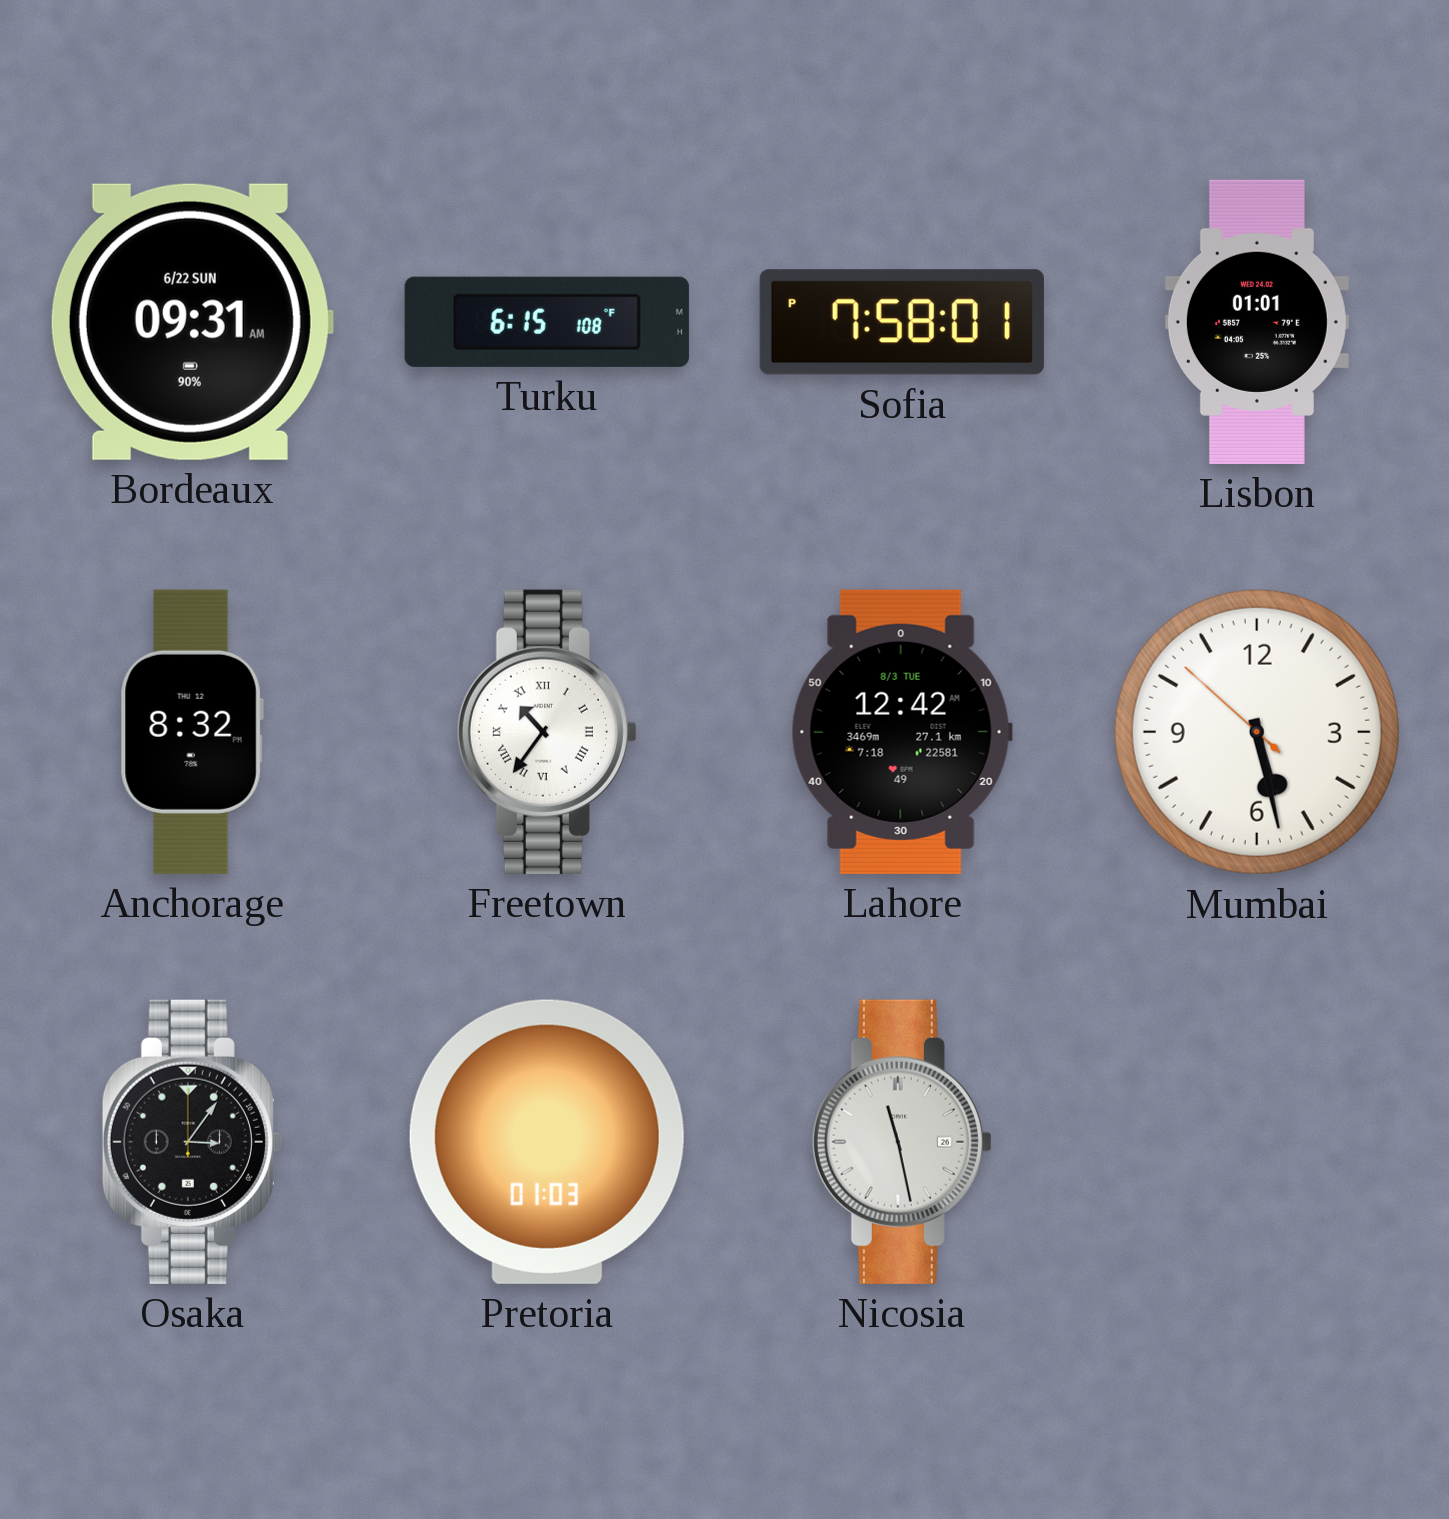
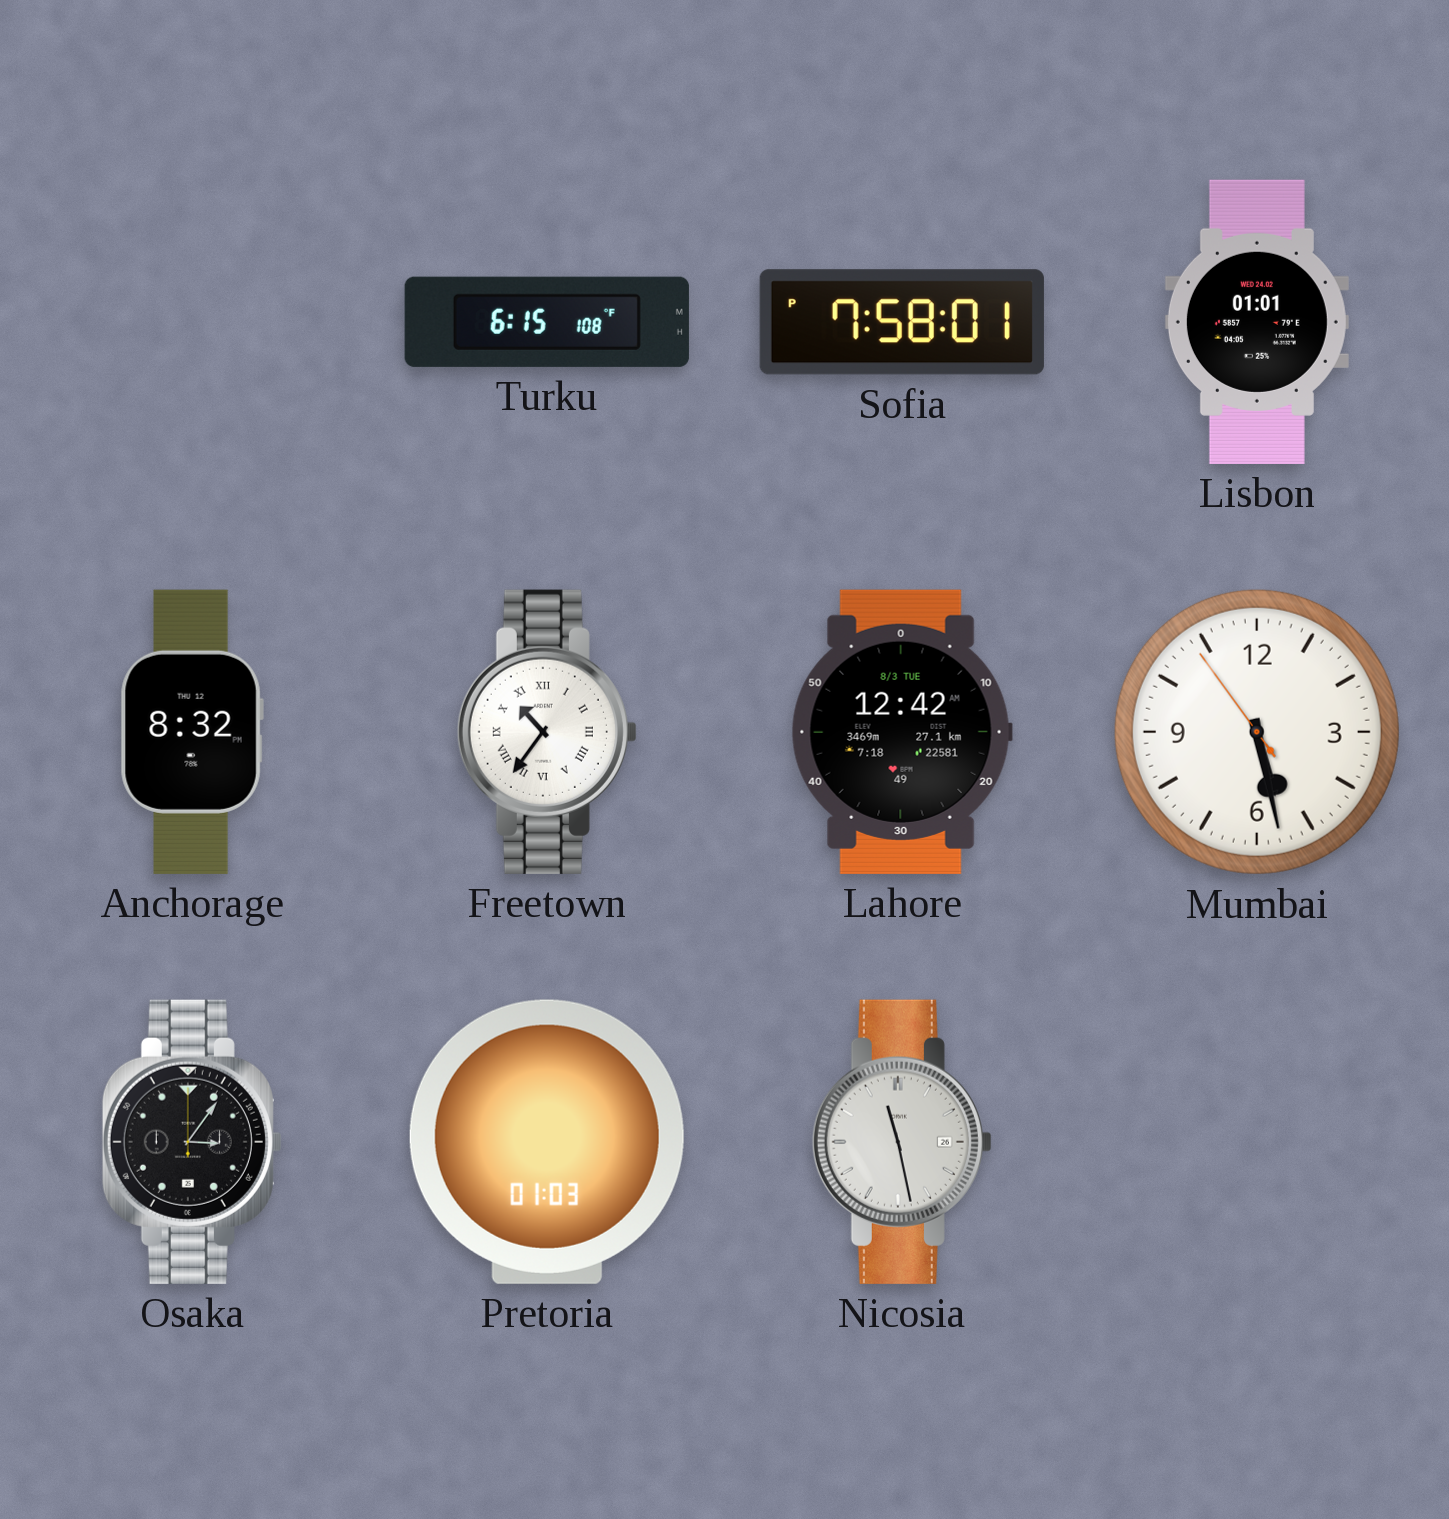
Bordeaux: 09:31 -> none (191, 322)
Mumbai: 5:27:52 -> 5:27:54 (1257, 732)
